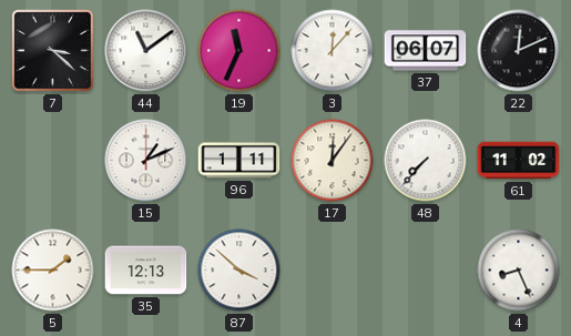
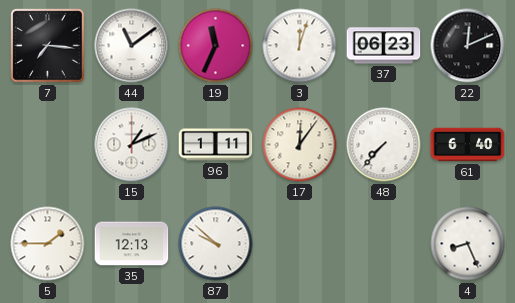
7: 3:22 -> 7:16 (48, 46)
3: 12:07 -> 12:03 (300, 46)
37: 06:07 -> 06:23 (384, 46)
61: 11:02 -> 6:40 (468, 145)
87: 3:52 -> 9:52 (216, 244)
